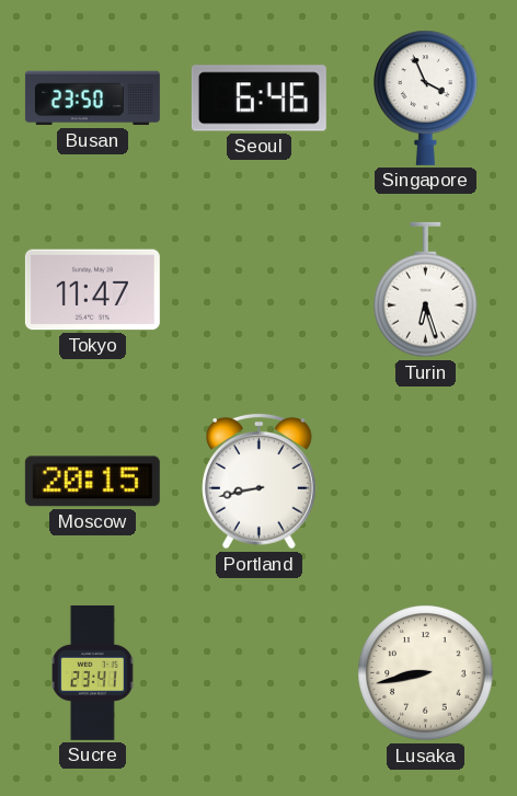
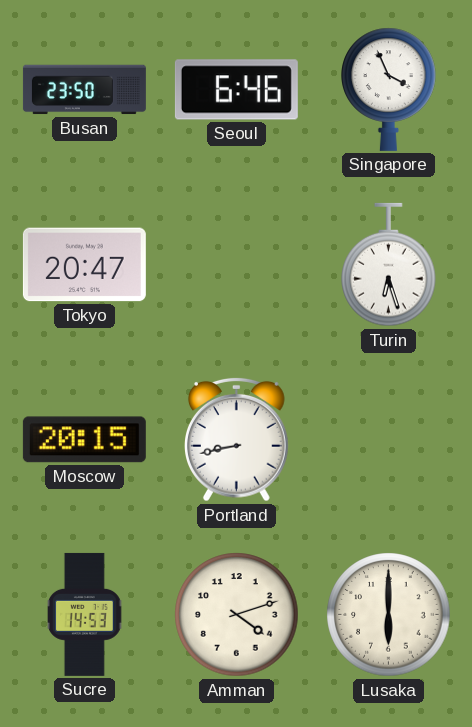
Tokyo: 11:47 -> 20:47 (84, 265)
Sucre: 23:41 -> 14:53 (85, 614)
Amman: none -> 4:12 (237, 615)
Lusaka: 8:43 -> 6:00 (389, 615)
